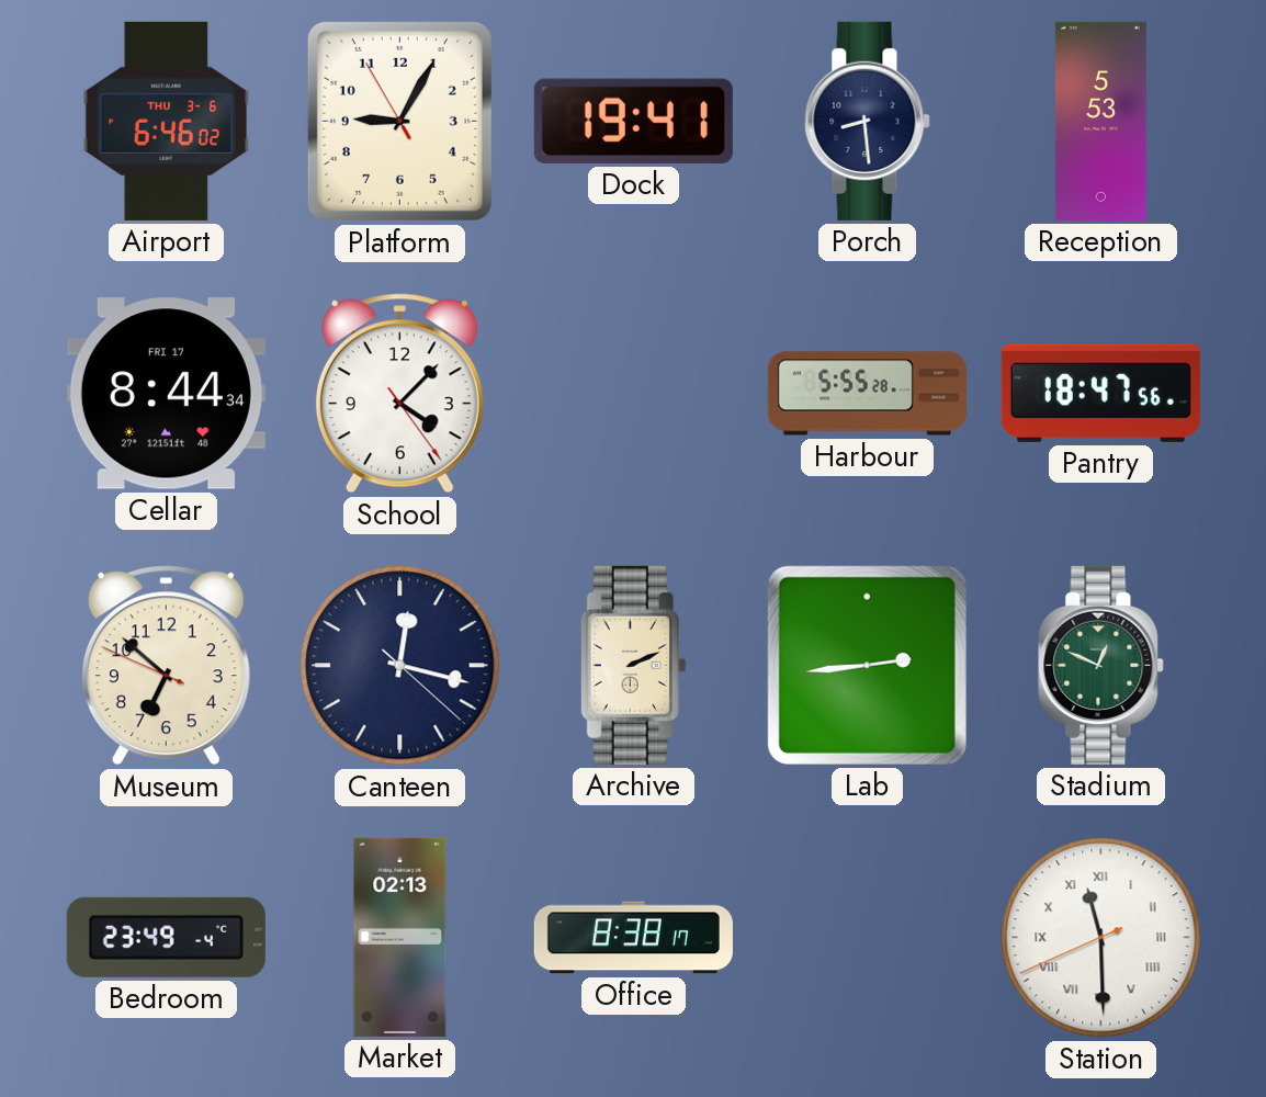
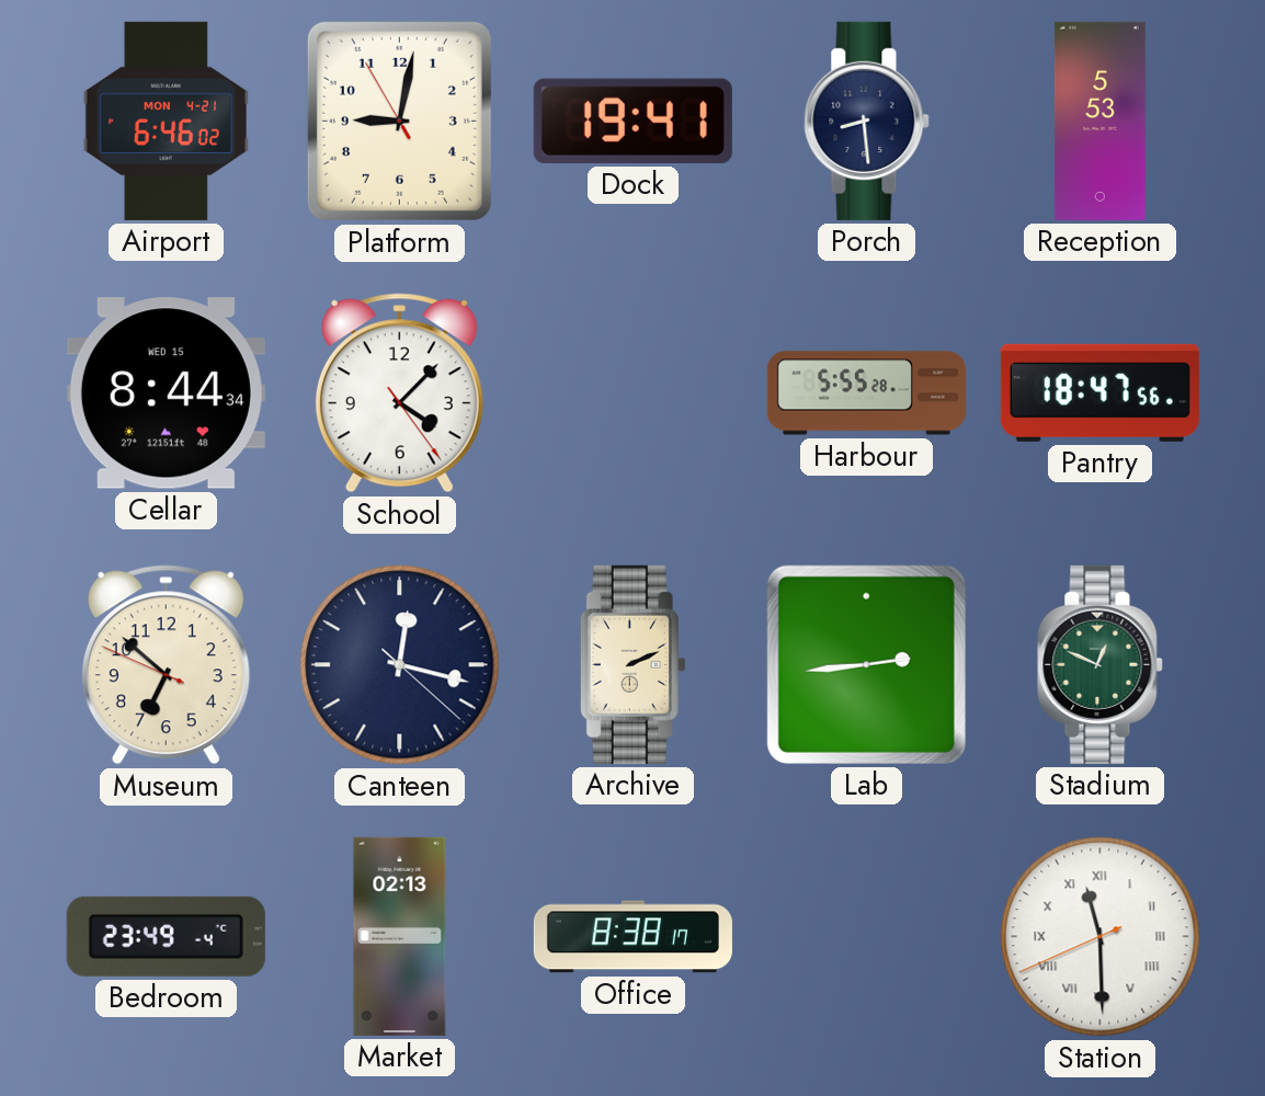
Airport date: THU 3-6 -> MON 4-21 (167, 121)
Platform: 9:04 -> 9:01 (399, 121)
Cellar date: FRI 17 -> WED 15 (166, 393)
